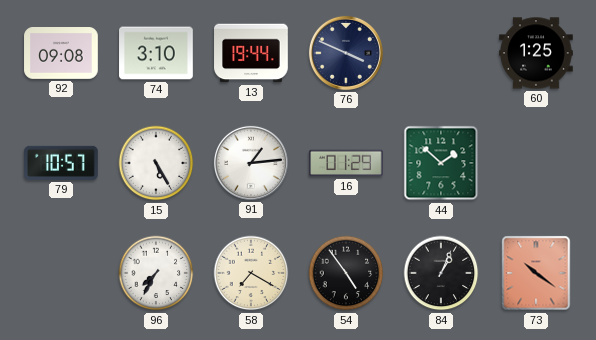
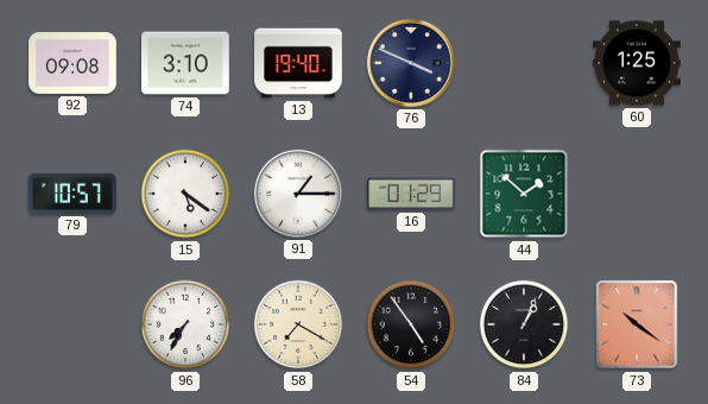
13: 19:44 -> 19:40 (298, 63)
15: 5:25 -> 5:21 (185, 194)
91: 1:14 -> 1:15 (298, 194)
